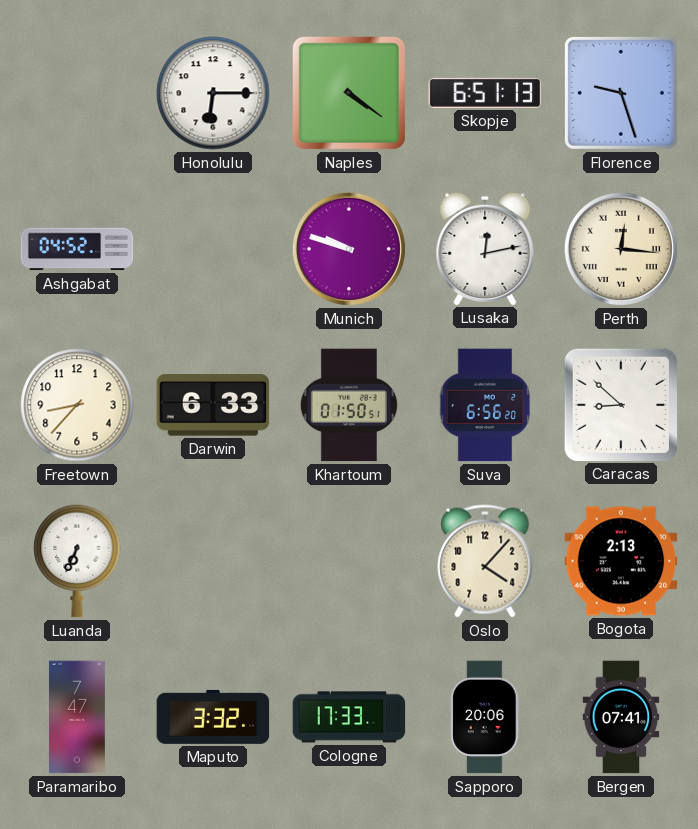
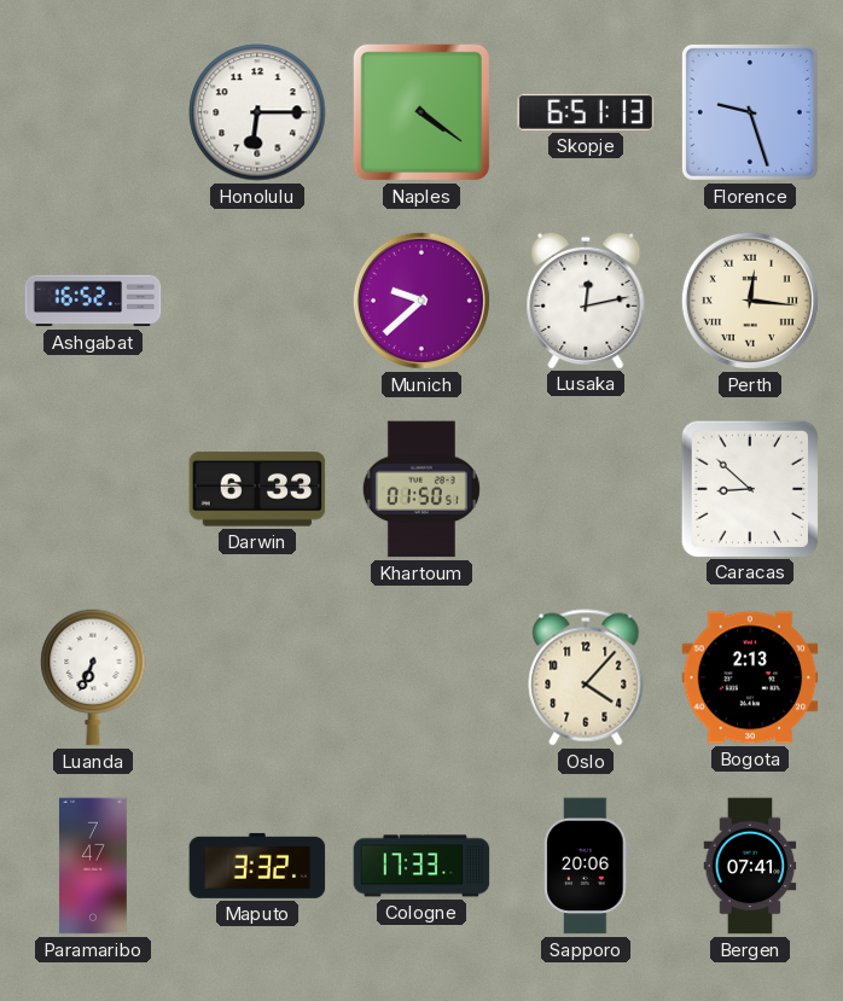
Ashgabat: 04:52 -> 16:52 (93, 301)
Munich: 9:48 -> 9:38 (421, 301)
Freetown: 8:37 -> none (77, 405)
Suva: 6:56 -> none (485, 405)
